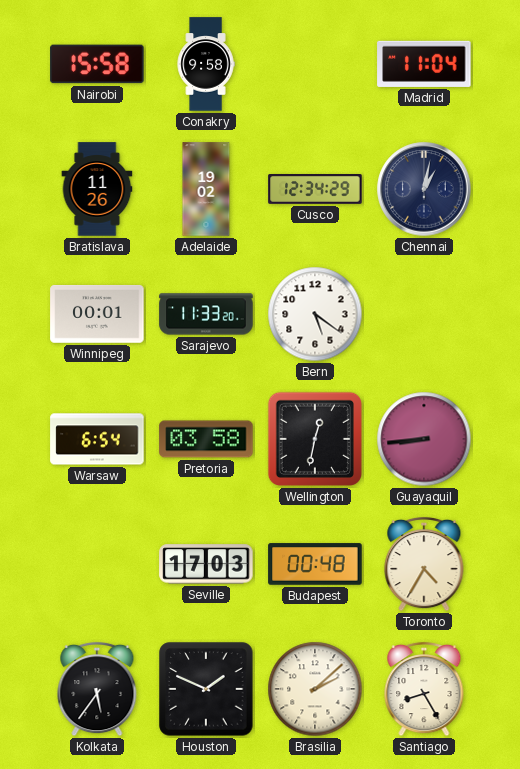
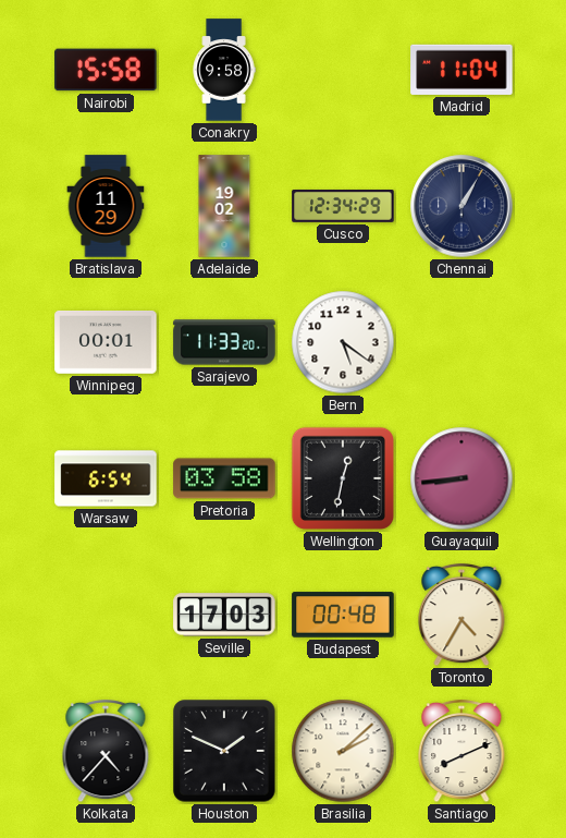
Bratislava: 11:26 -> 11:29 (106, 206)
Chennai: 1:02 -> 1:05 (462, 206)
Kolkata: 5:36 -> 4:37 (106, 751)
Santiago: 8:25 -> 8:11 (462, 751)
